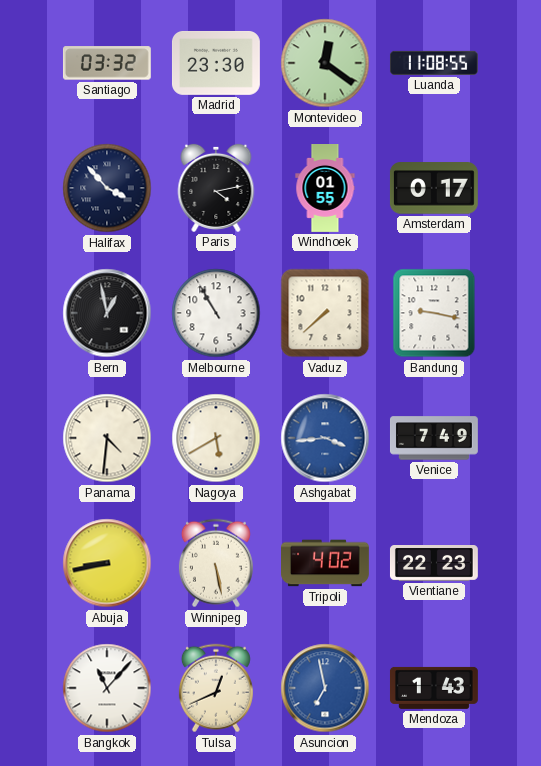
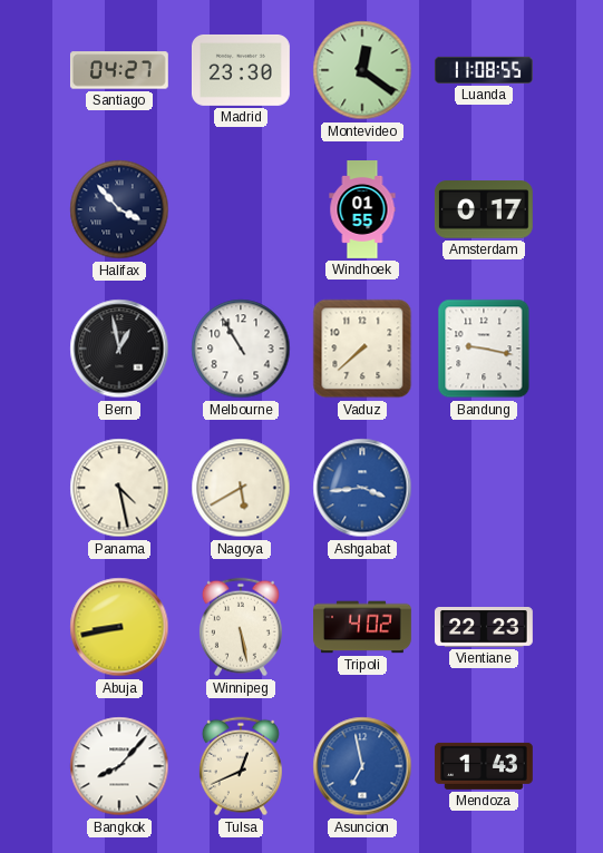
Santiago: 03:32 -> 04:27 (119, 70)
Paris: 4:13 -> none (216, 188)
Panama: 4:31 -> 4:28 (119, 488)
Venice: 7:49 -> none (434, 438)
Bangkok: 11:07 -> 8:07 (119, 766)
